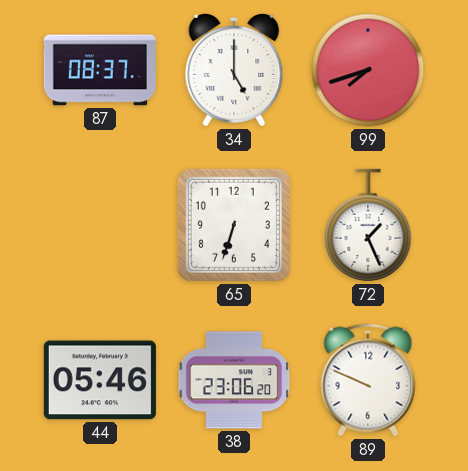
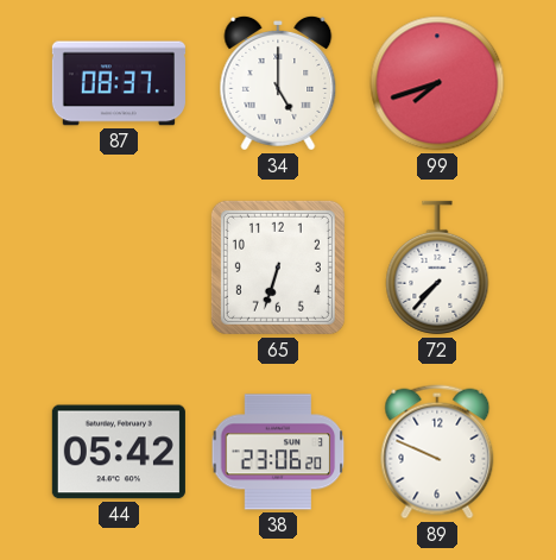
72: 1:26 -> 7:37 (437, 268)
44: 05:46 -> 05:42 (119, 452)
